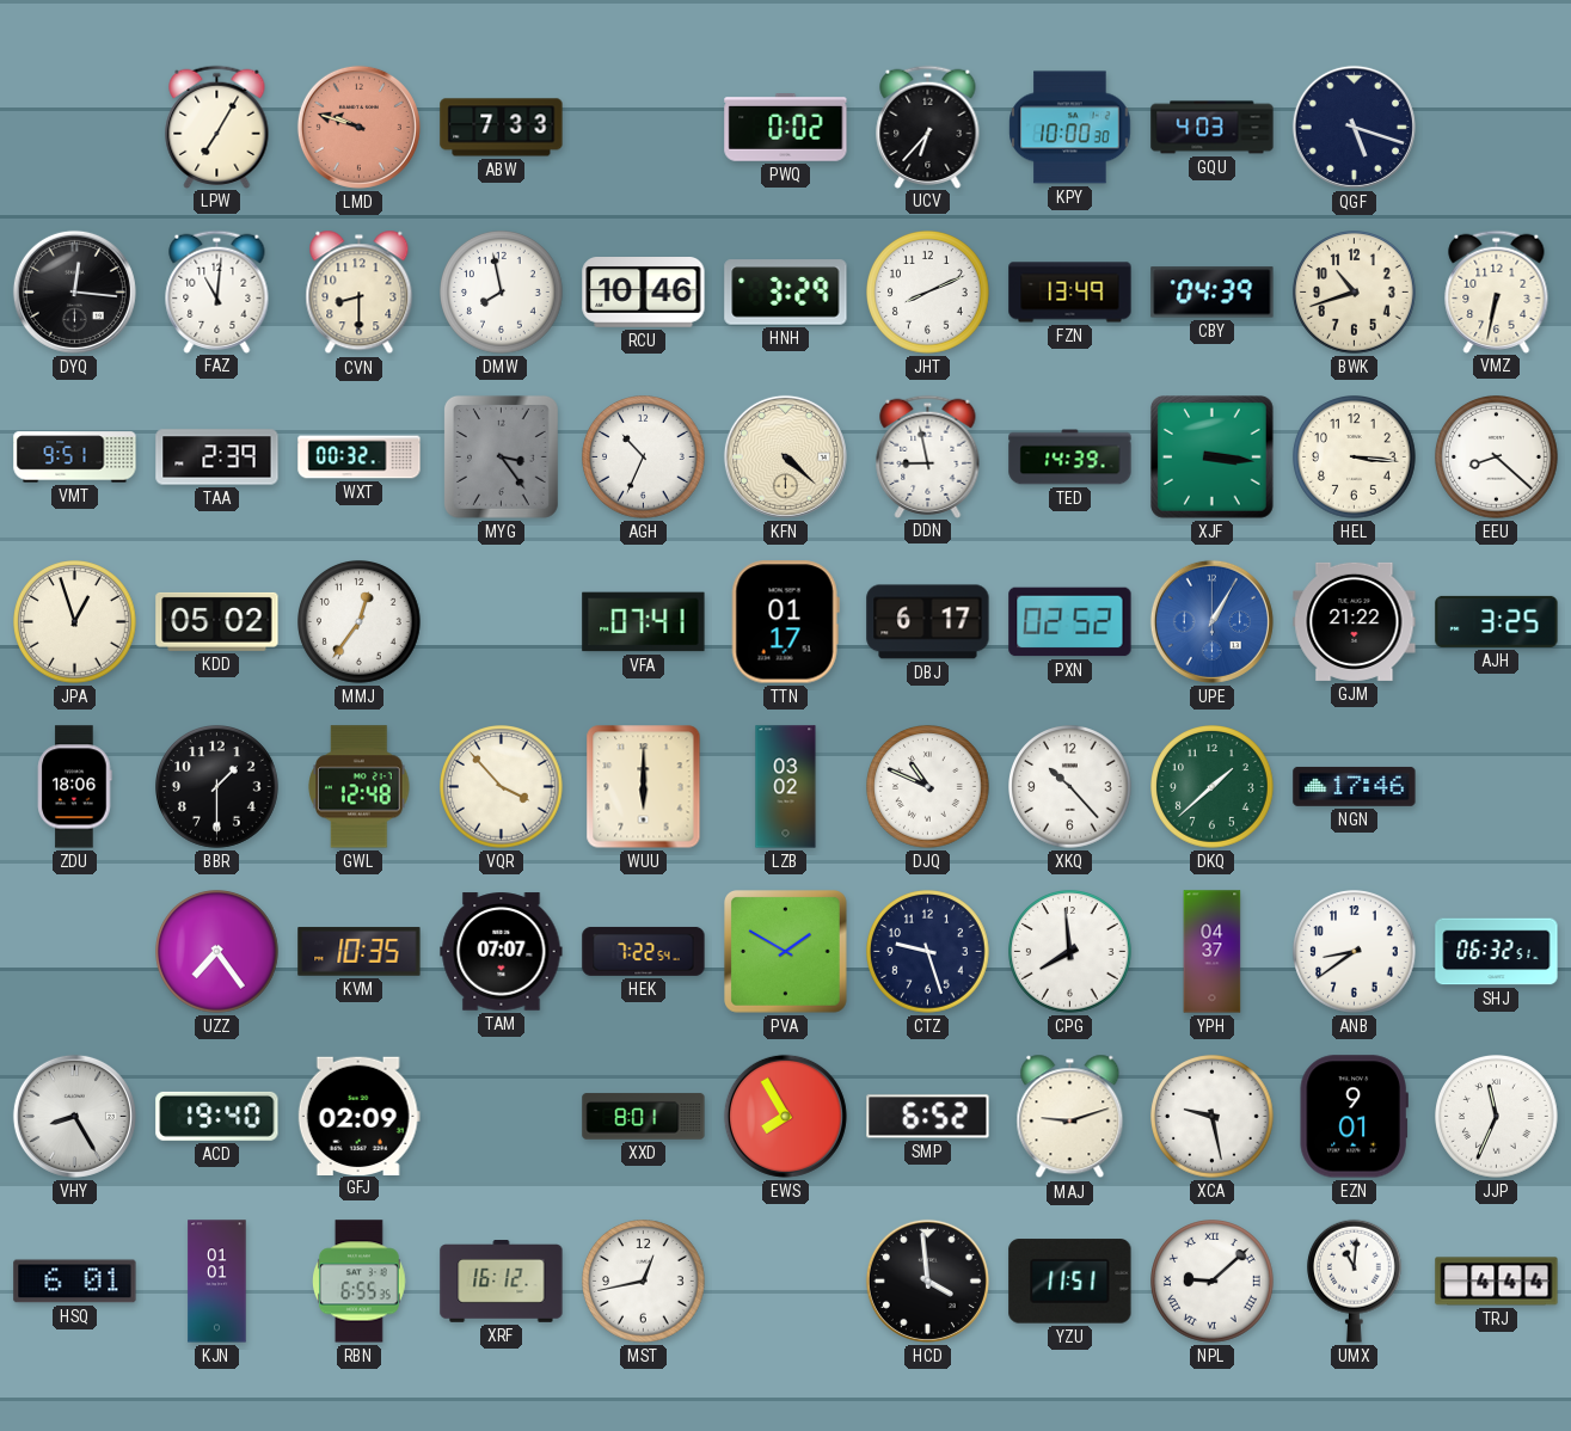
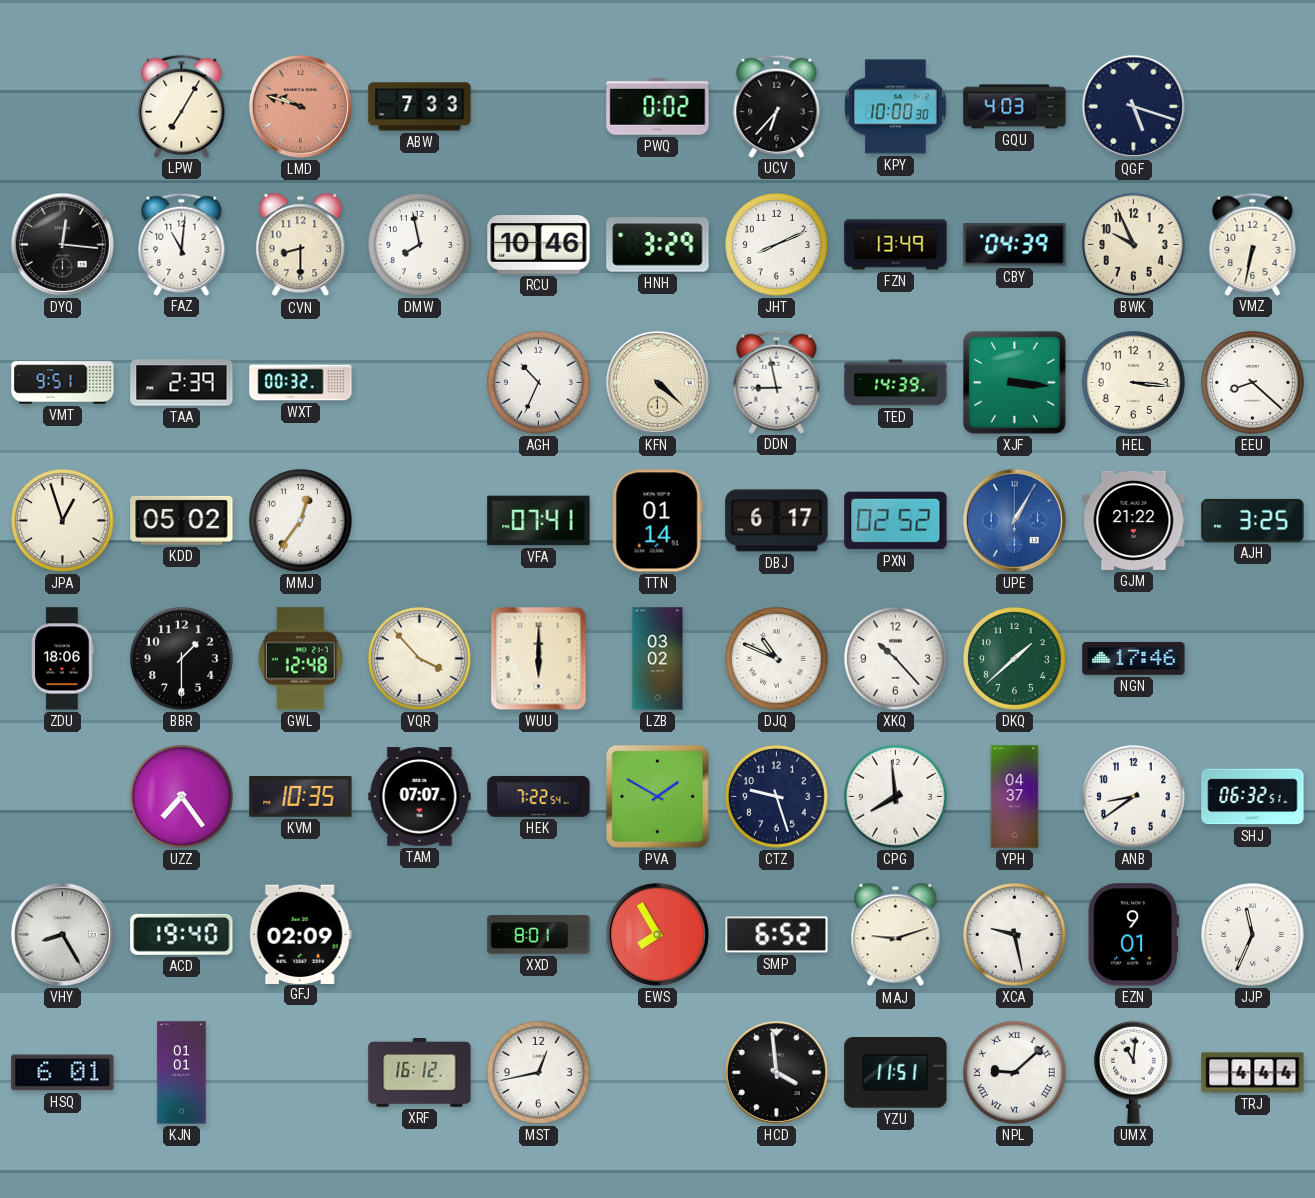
BWK: 10:42 -> 9:56 (1134, 245)
MYG: 3:24 -> none (501, 456)
TTN: 01:17 -> 01:14 (657, 521)
RBN: 6:55 -> none (360, 1282)
